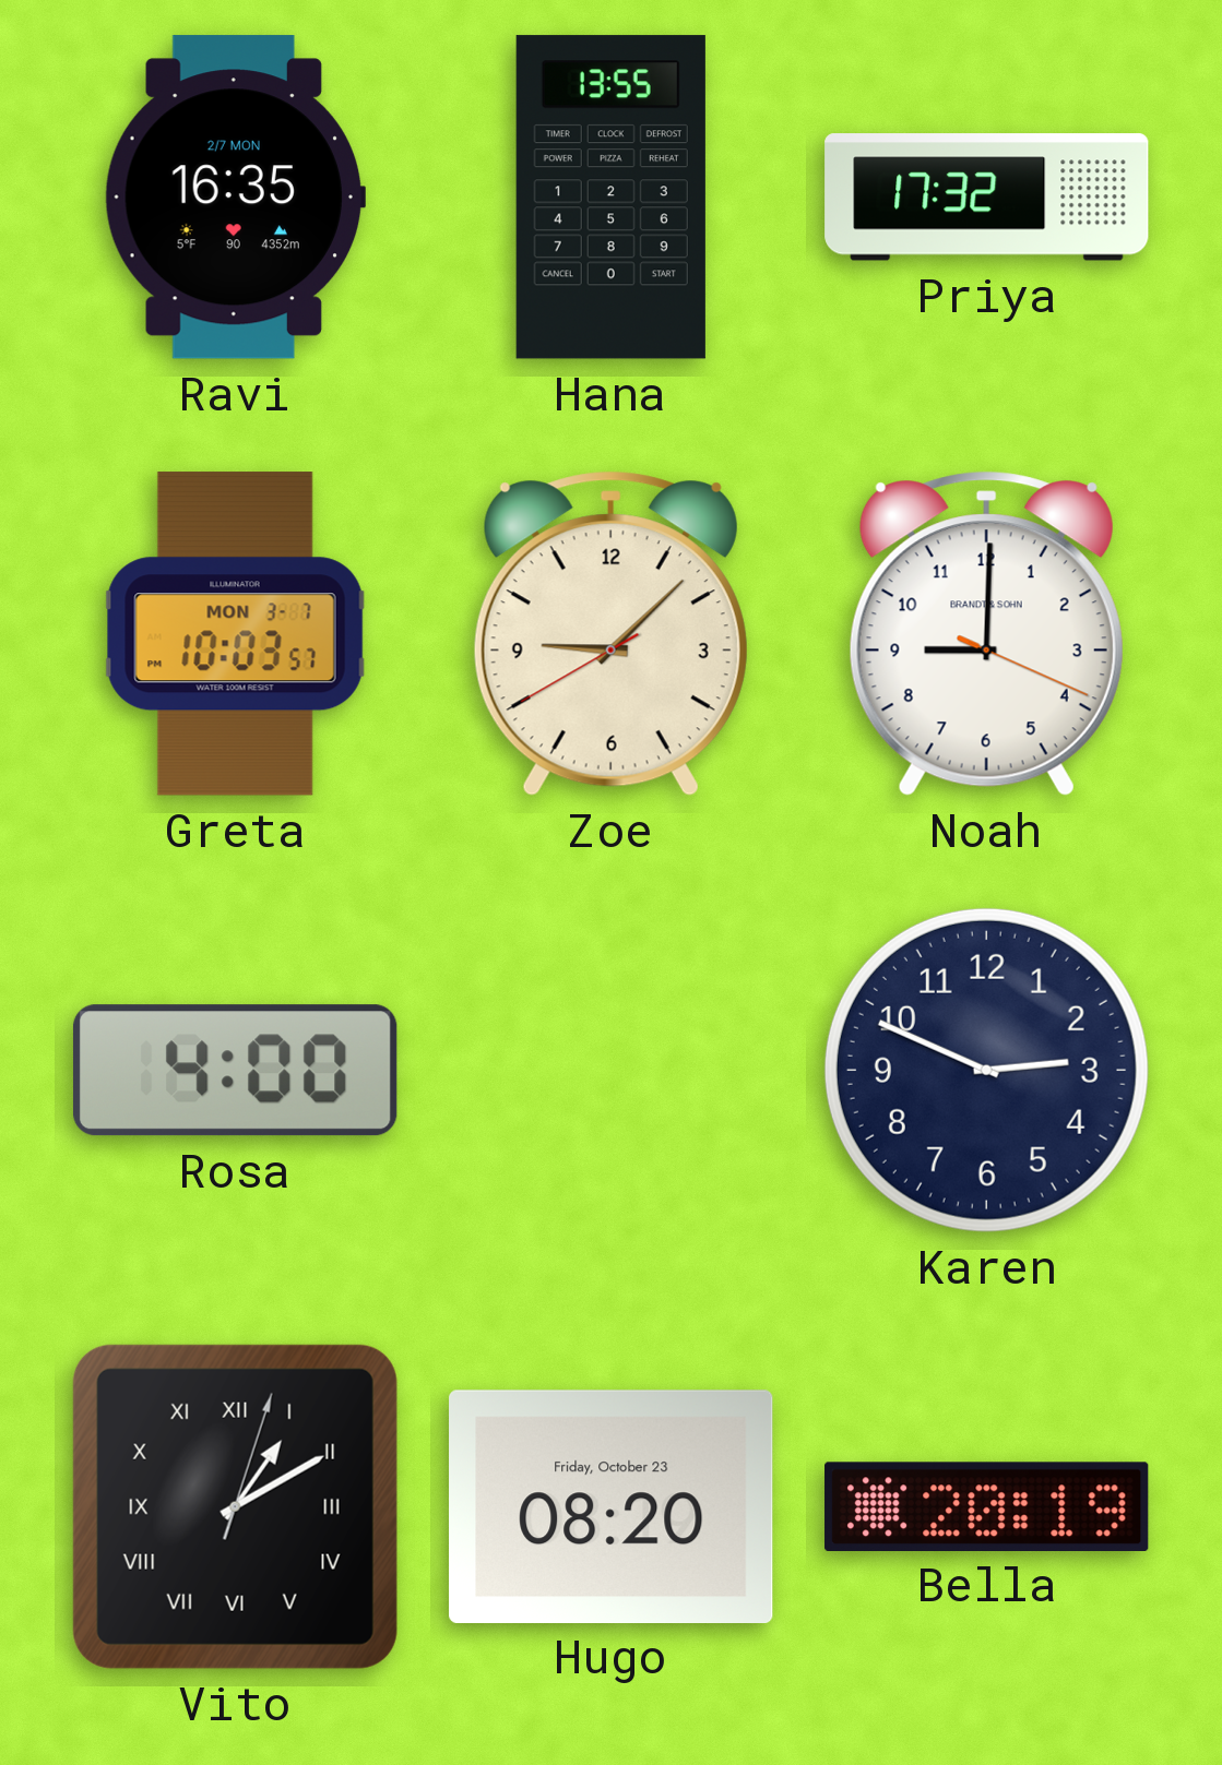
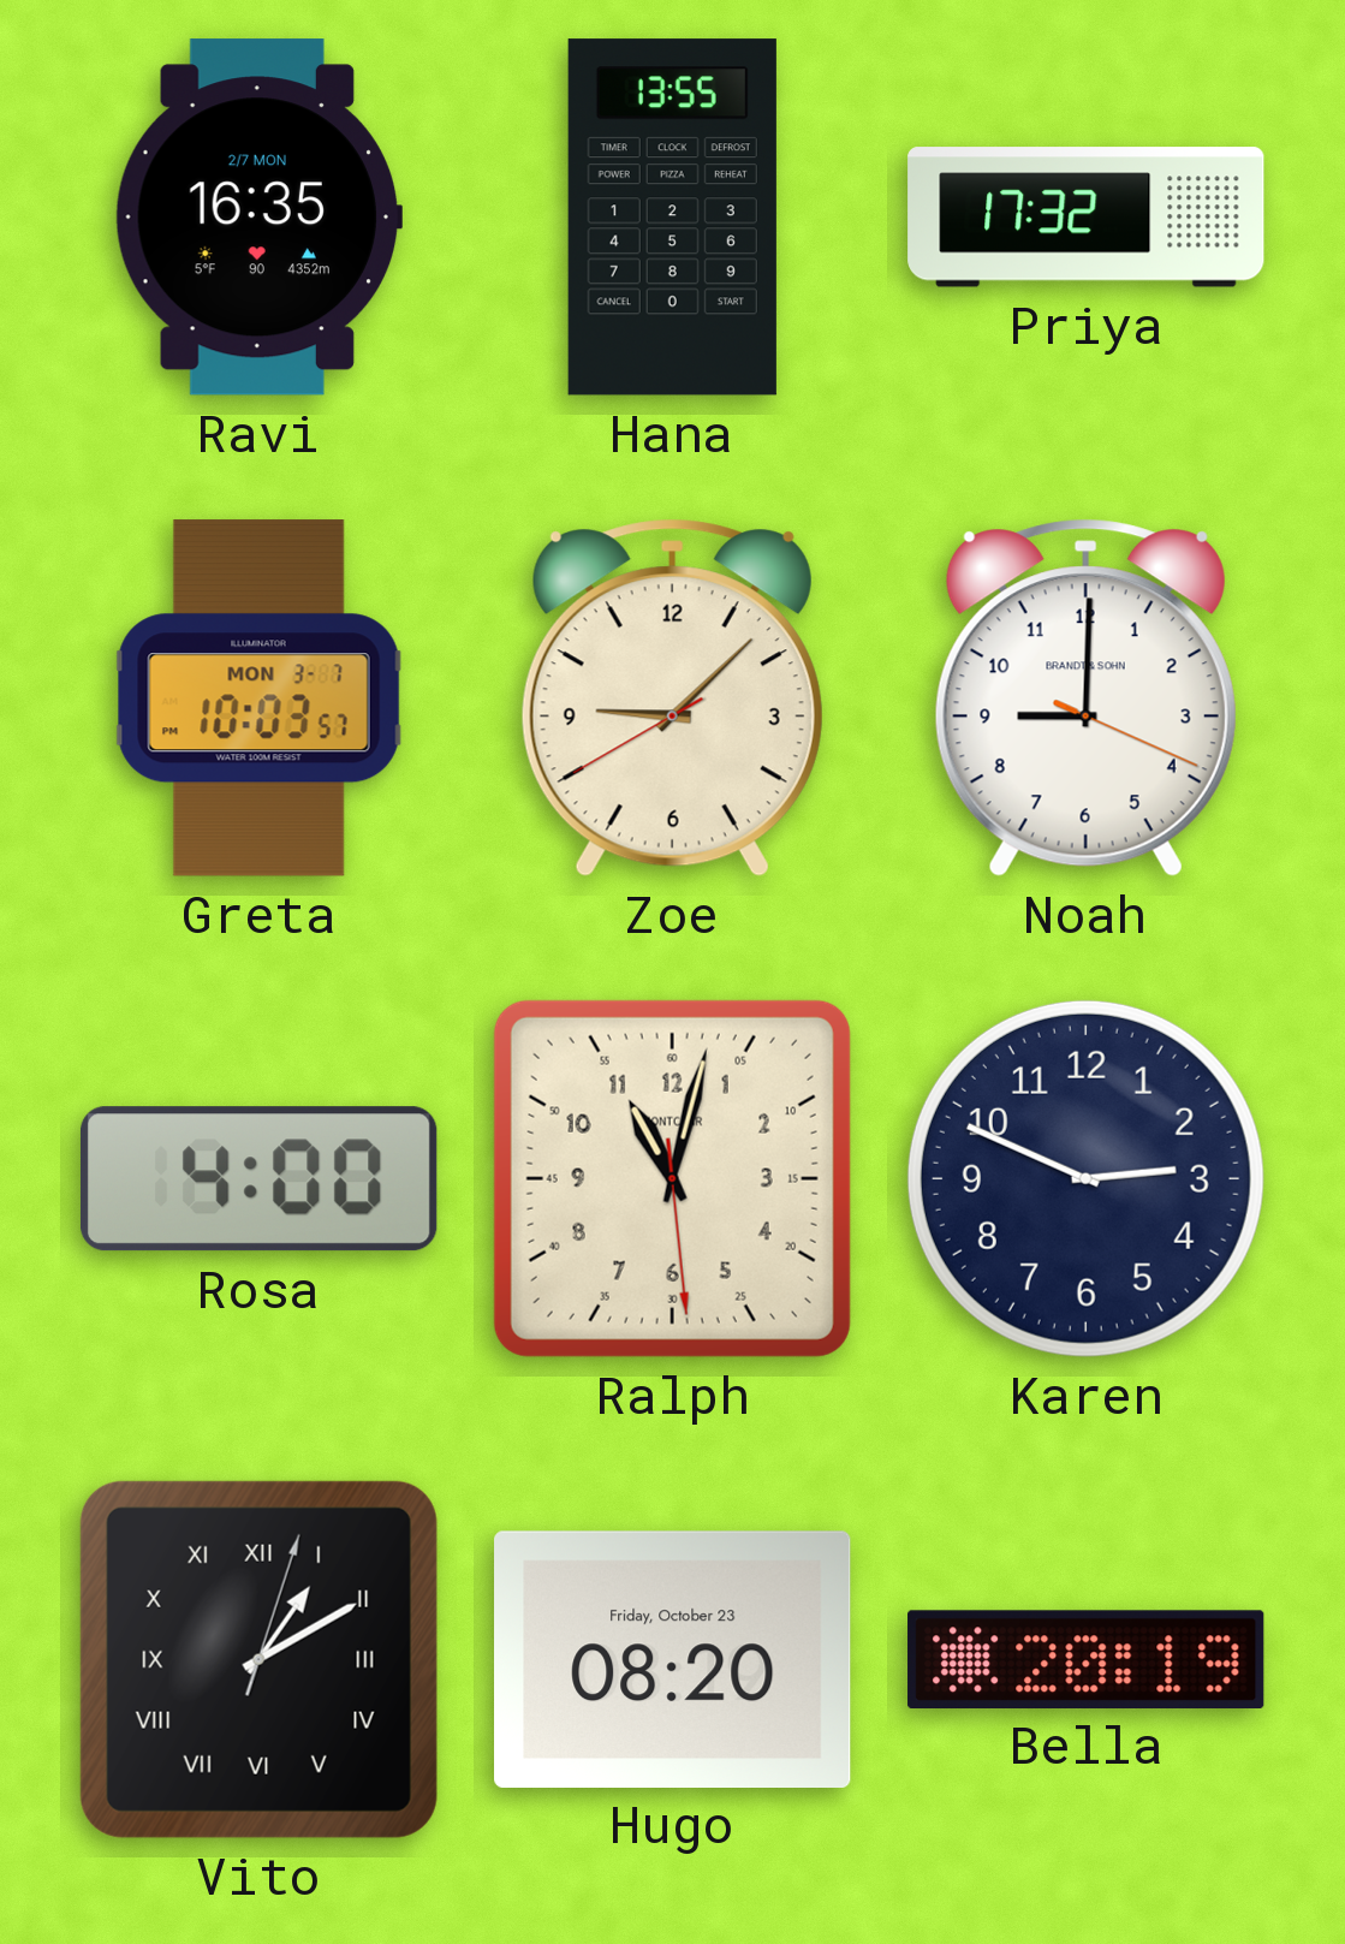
Ralph: none -> 11:02 (672, 1178)
